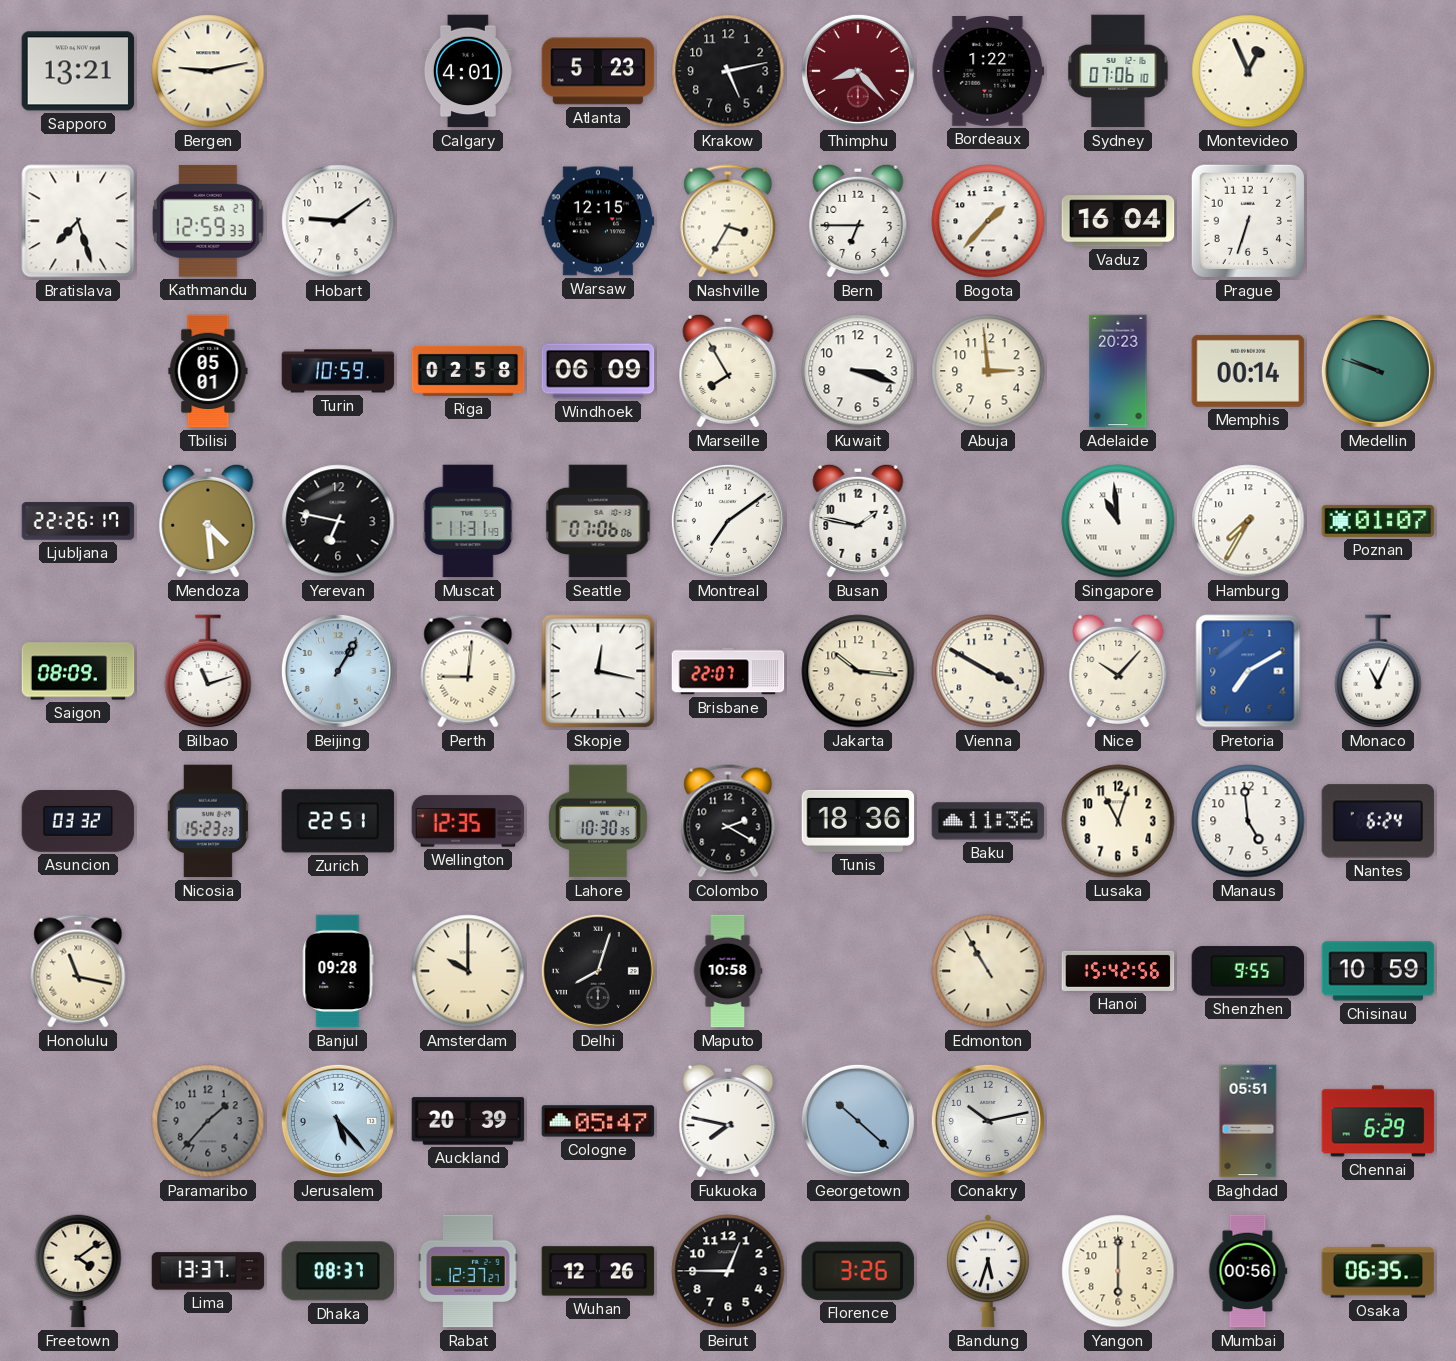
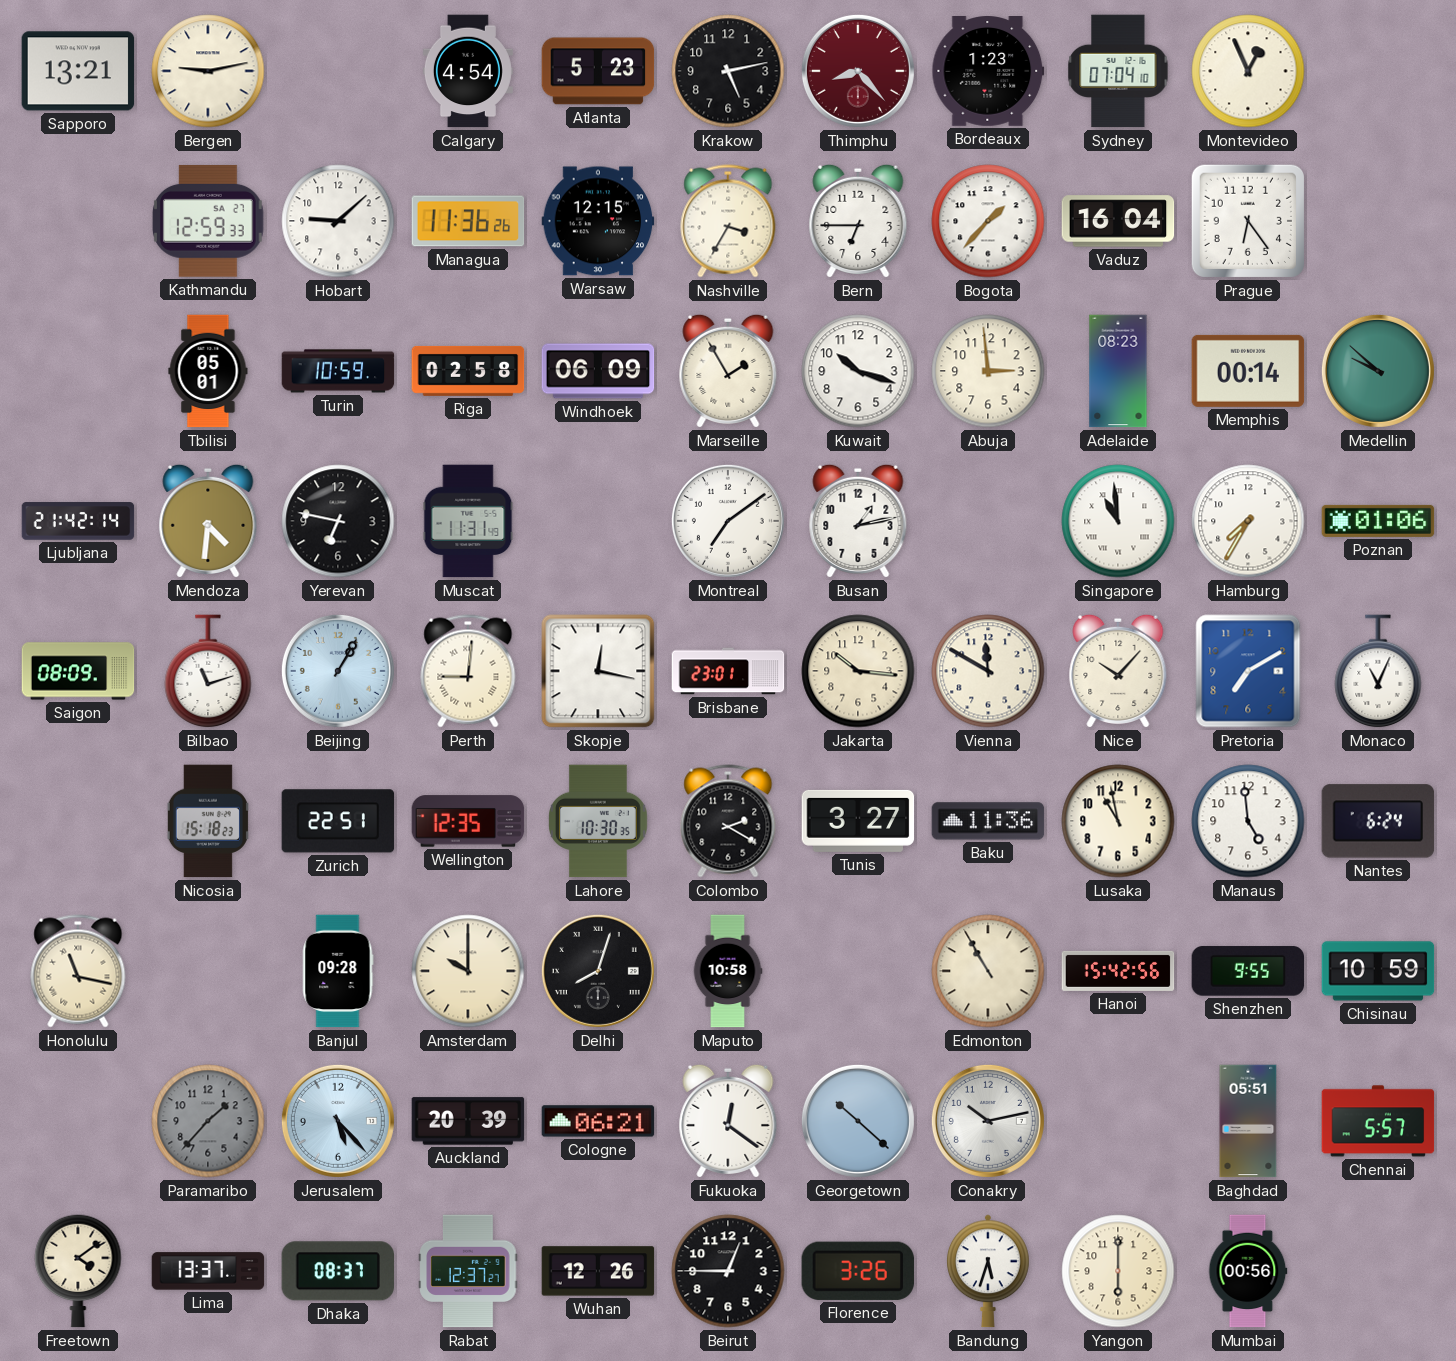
Calgary: 4:01 -> 4:54 (468, 71)
Bordeaux: 1:22 -> 1:23 (988, 72)
Sydney: 07:06 -> 07:04 (1118, 71)
Bratislava: 7:27 -> none (78, 221)
Hobart: 9:09 -> 9:08 (338, 221)
Managua: none -> 11:36 (468, 221)
Prague: 6:33 -> 6:24 (1248, 221)
Marseille: 7:55 -> 1:55 (728, 371)
Kuwait: 3:18 -> 10:18 (858, 371)
Adelaide: 20:23 -> 08:23 (1118, 371)
Medellin: 9:48 -> 9:52 (1378, 371)
Ljubljana: 22:26 -> 21:42 (78, 521)
Mendoza: 4:29 -> 4:31 (208, 521)
Seattle: 07:06 -> none (598, 521)
Busan: 1:47 -> 1:13 (858, 521)
Poznan: 01:07 -> 01:06 (1378, 521)
Brisbane: 22:07 -> 23:01 (728, 671)
Vienna: 3:50 -> 11:50 (988, 671)
Asuncion: 03:32 -> none (78, 822)
Nicosia: 15:23 -> 15:18 (208, 821)
Tunis: 18:36 -> 3:27 (858, 821)
Lusaka: 11:03 -> 10:58 (1118, 821)
Cologne: 05:47 -> 06:21 (598, 1121)
Fukuoka: 7:47 -> 12:21 (728, 1121)
Chennai: 6:29 -> 5:57 (1378, 1121)
Osaka: 06:35 -> none (1378, 1271)
